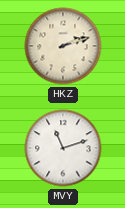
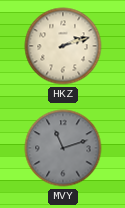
MVY dial: white -> grey (63, 148)
